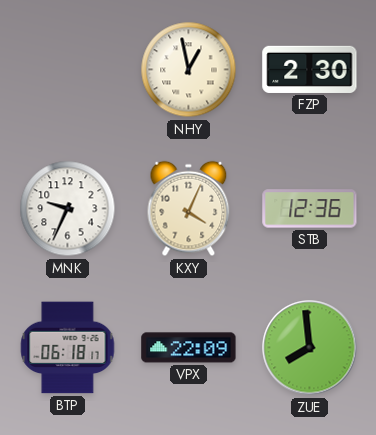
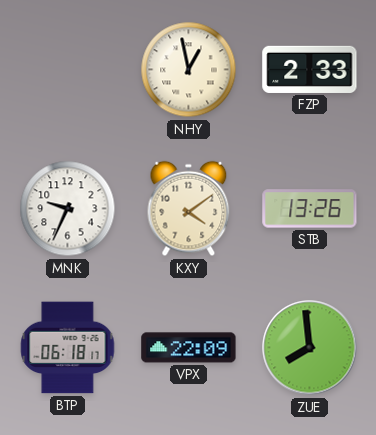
FZP: 2:30 -> 2:33 (310, 69)
KXY: 4:04 -> 4:09 (189, 209)
STB: 12:36 -> 13:26 (310, 209)
